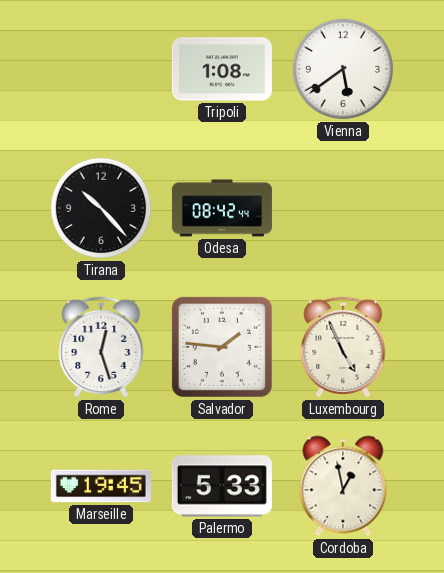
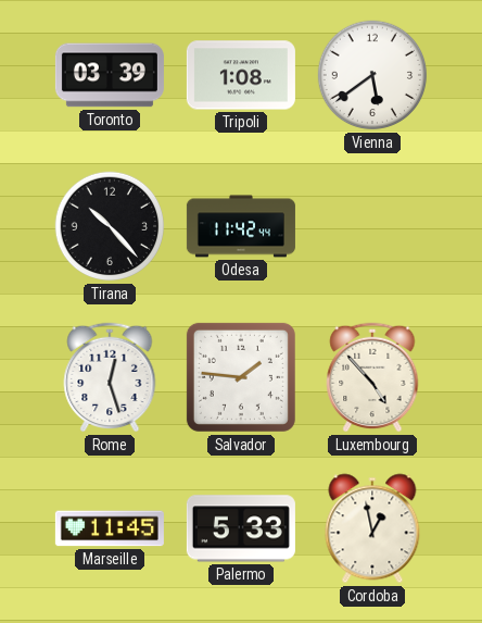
Toronto: none -> 03:39 (110, 75)
Odesa: 08:42 -> 11:42 (241, 226)
Luxembourg: 4:56 -> 4:53 (372, 377)
Marseille: 19:45 -> 11:45 (110, 528)
